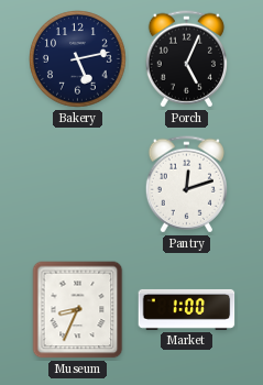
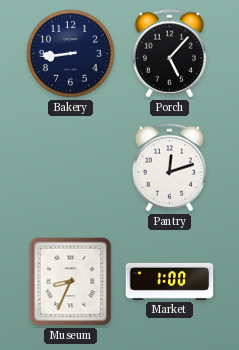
Bakery: 5:13 -> 8:44 (71, 54)
Porch: 5:04 -> 5:07 (169, 54)
